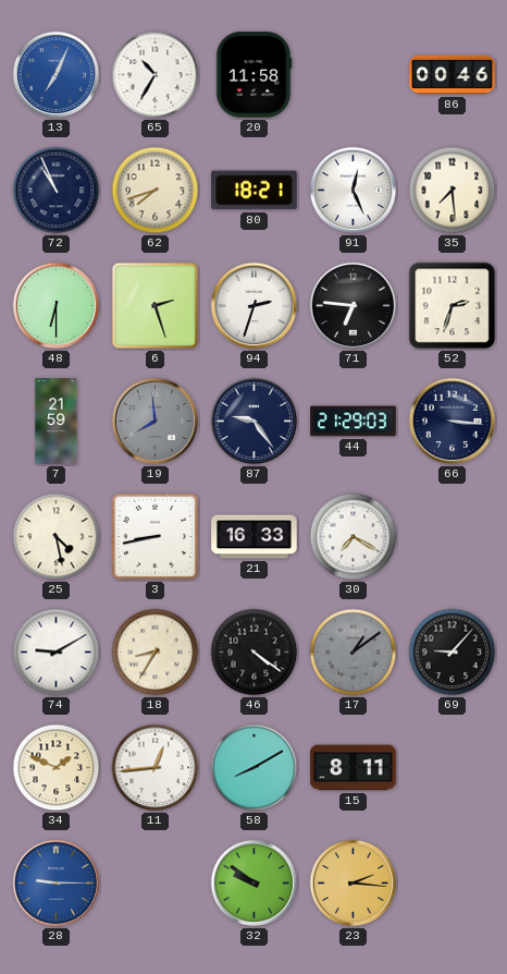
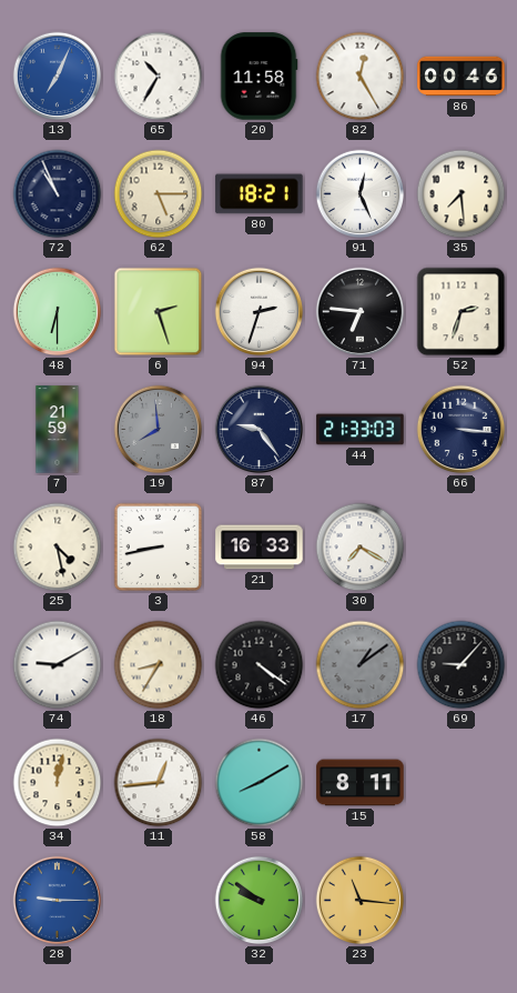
82: none -> 12:25 (361, 77)
62: 7:42 -> 5:15 (159, 194)
44: 21:29 -> 21:33 (361, 430)
34: 1:49 -> 12:02 (58, 783)
23: 2:16 -> 11:16 (361, 901)
